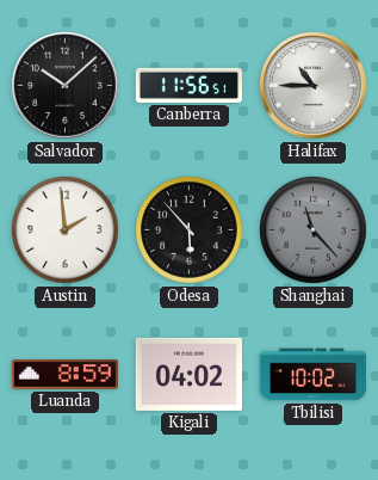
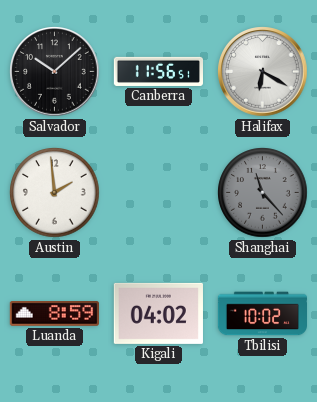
Halifax: 10:45 -> 6:20 (263, 72)
Odesa: 5:53 -> none (190, 230)
